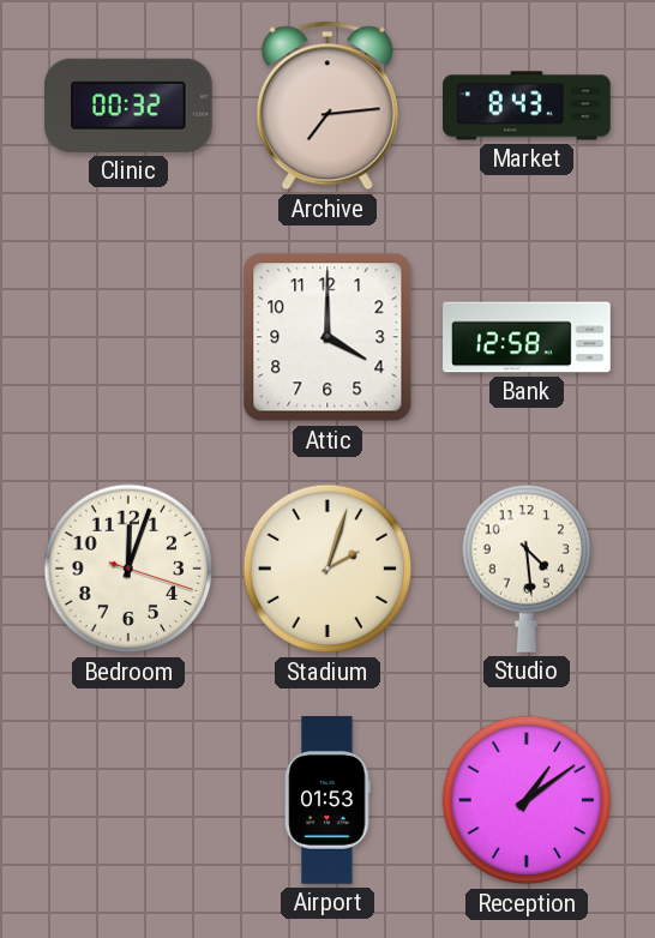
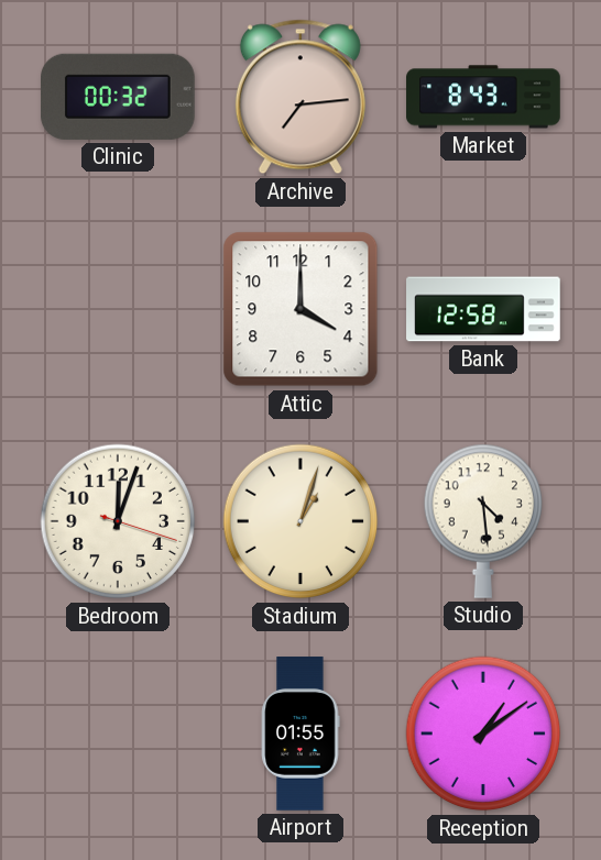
Stadium: 2:03 -> 1:03 (300, 521)
Airport: 01:53 -> 01:55 (300, 734)
